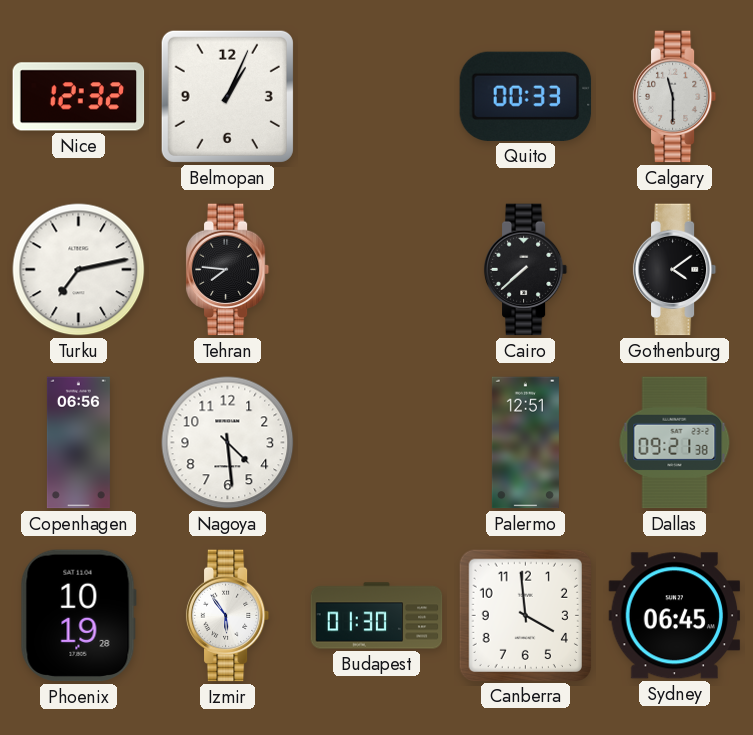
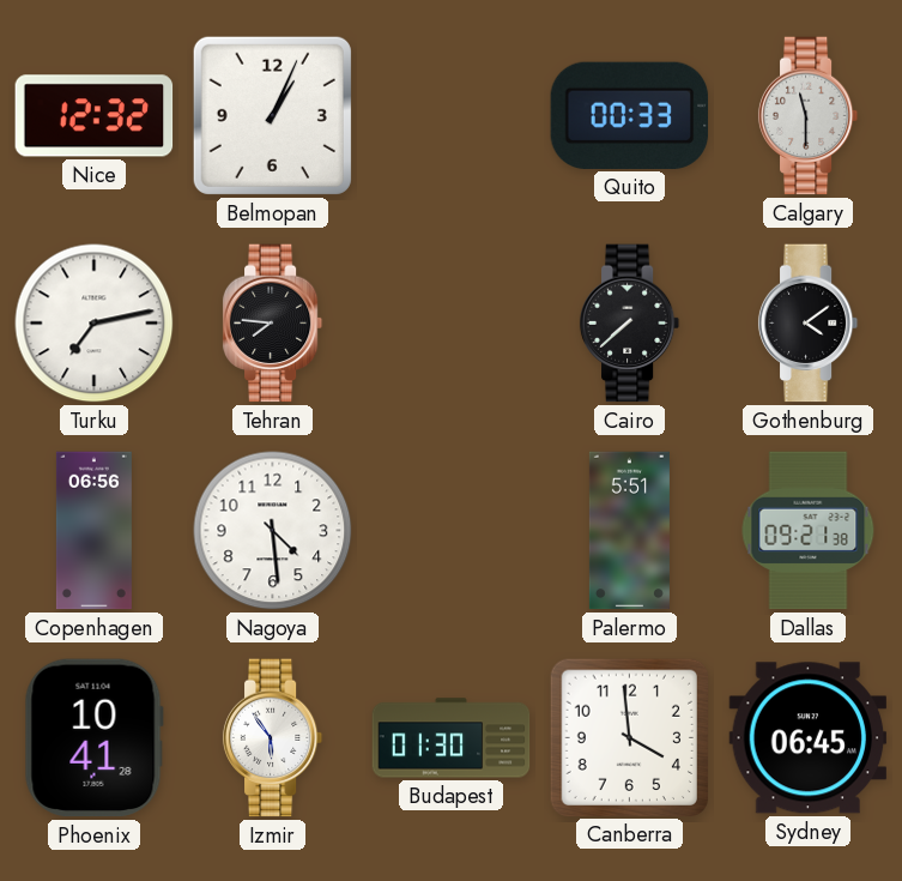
Palermo: 12:51 -> 5:51 (629, 531)
Phoenix: 10:19 -> 10:41 (93, 738)
